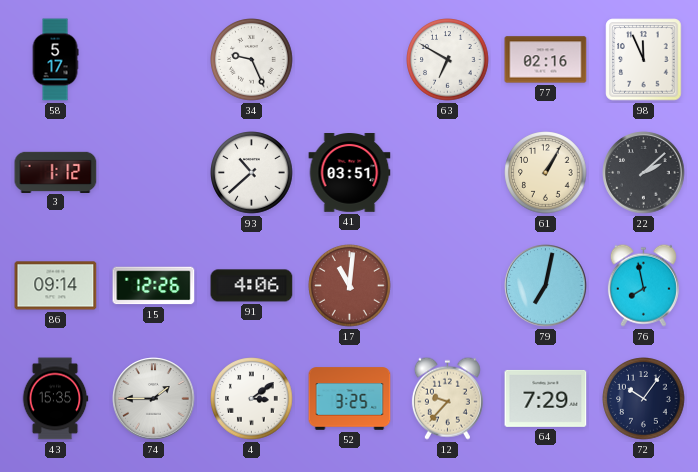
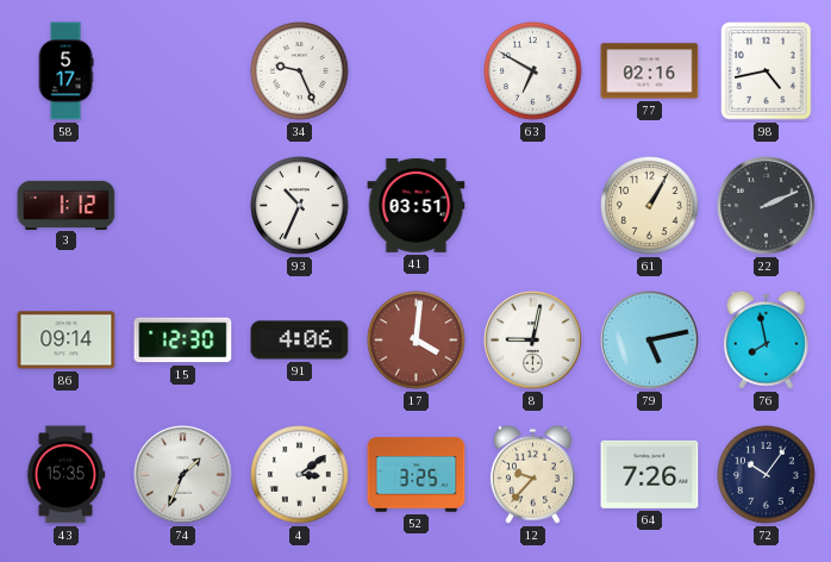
98: 11:56 -> 4:43 (767, 71)
93: 10:38 -> 10:34 (300, 206)
22: 2:08 -> 2:11 (767, 206)
15: 12:26 -> 12:30 (183, 341)
17: 11:01 -> 4:01 (417, 341)
8: none -> 9:02 (533, 341)
79: 7:02 -> 5:13 (650, 341)
74: 1:45 -> 1:34 (183, 475)
64: 7:29 -> 7:26 (650, 474)
